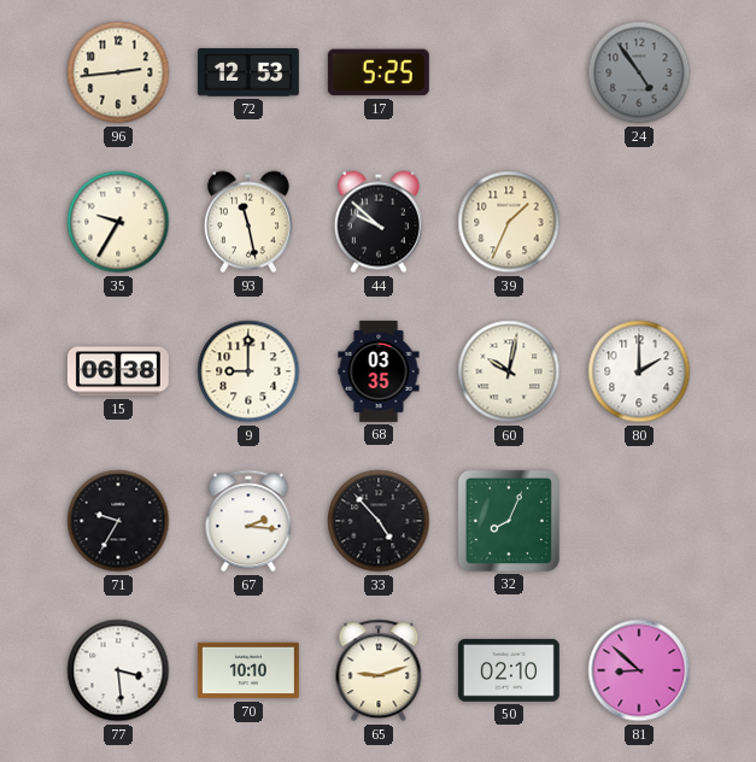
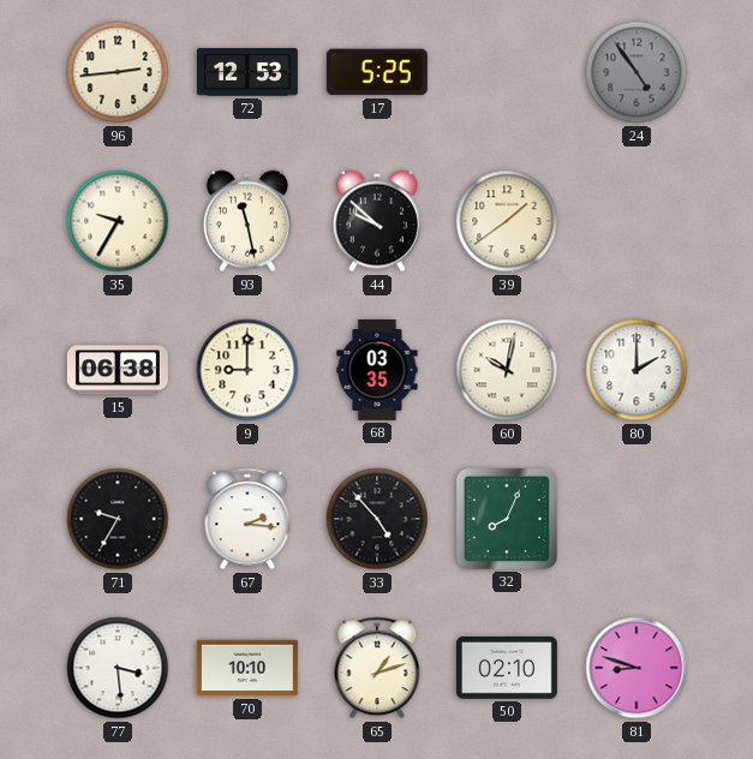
39: 1:34 -> 1:39 (507, 221)
65: 9:12 -> 1:12 (377, 668)
81: 8:52 -> 8:48 (637, 668)
